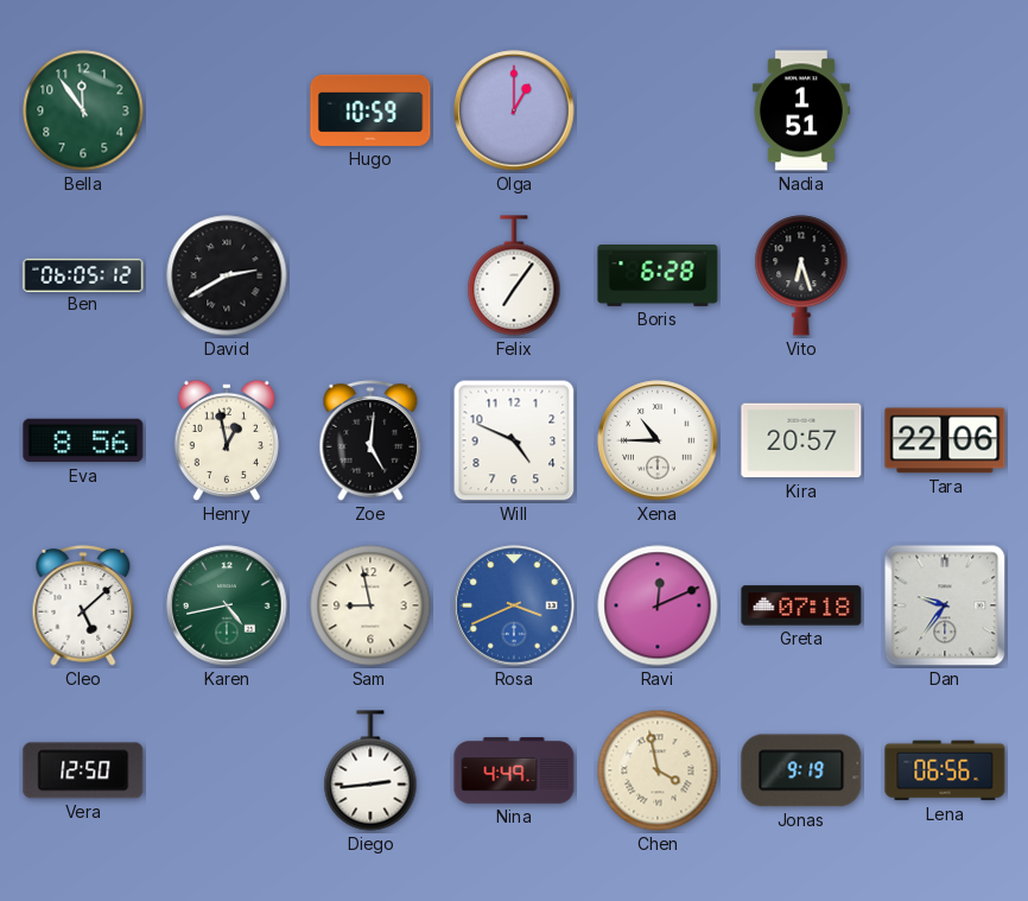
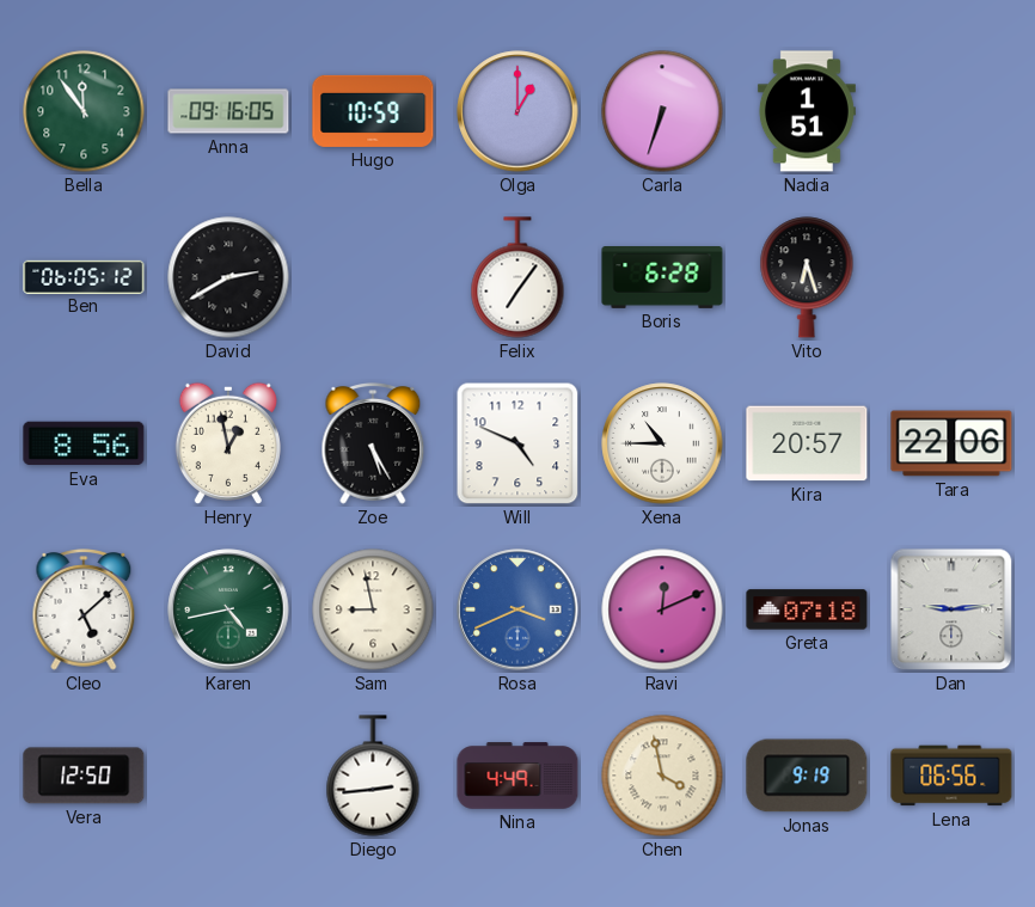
Anna: none -> 09:16 (228, 111)
Carla: none -> 6:33 (662, 111)
Zoe: 5:01 -> 5:25 (373, 445)
Dan: 9:36 -> 9:14 (951, 609)
